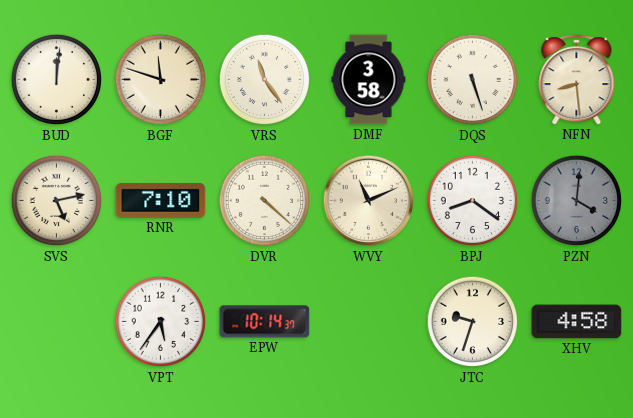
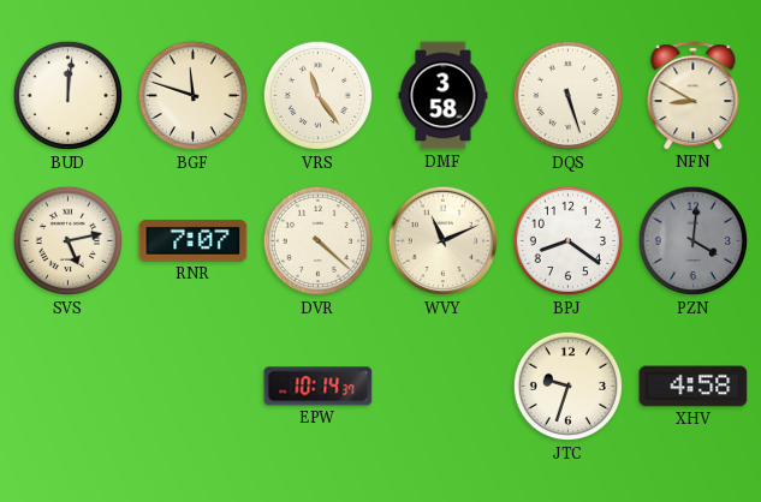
NFN: 8:29 -> 8:50 (694, 96)
RNR: 7:10 -> 7:07 (194, 240)
VPT: 5:36 -> none (161, 322)
